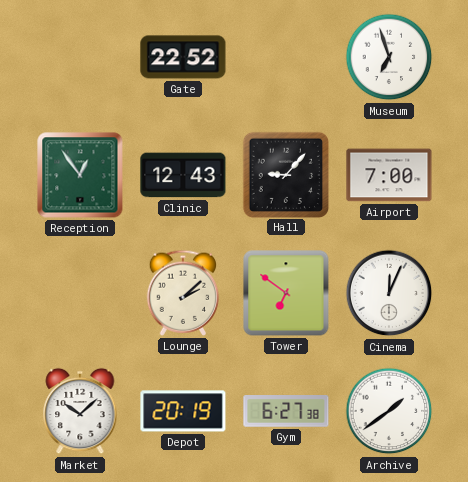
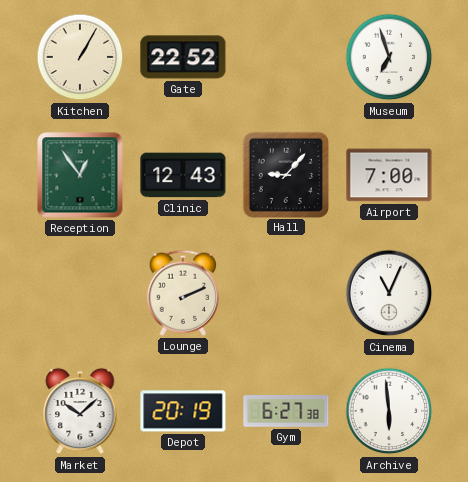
Kitchen: none -> 1:05 (80, 57)
Lounge: 2:08 -> 2:11 (183, 293)
Tower: 6:51 -> none (286, 293)
Cinema: 12:04 -> 11:04 (389, 293)
Archive: 1:39 -> 5:59 (389, 411)
